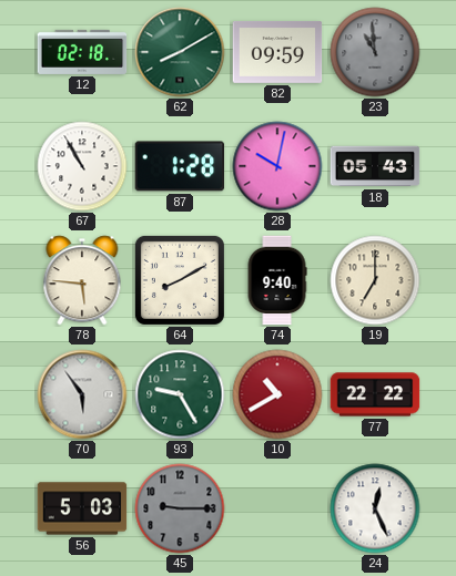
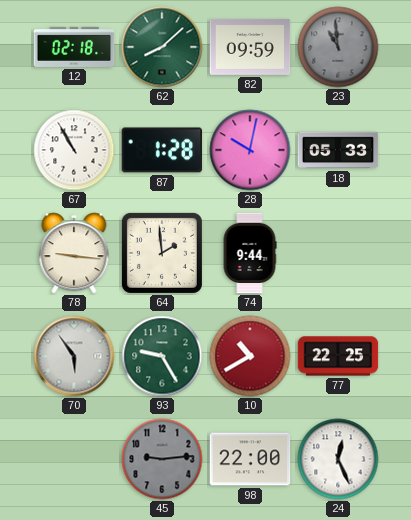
62: 8:10 -> 8:08 (162, 47)
18: 05:43 -> 05:33 (338, 150)
78: 5:46 -> 9:16 (74, 253)
64: 8:10 -> 1:59 (162, 253)
74: 9:40 -> 9:44 (250, 253)
19: 7:00 -> none (375, 280)
77: 22:22 -> 22:25 (338, 356)
56: 5:03 -> none (82, 508)
45: 9:15 -> 9:14 (162, 459)
98: none -> 22:00 (250, 459)
